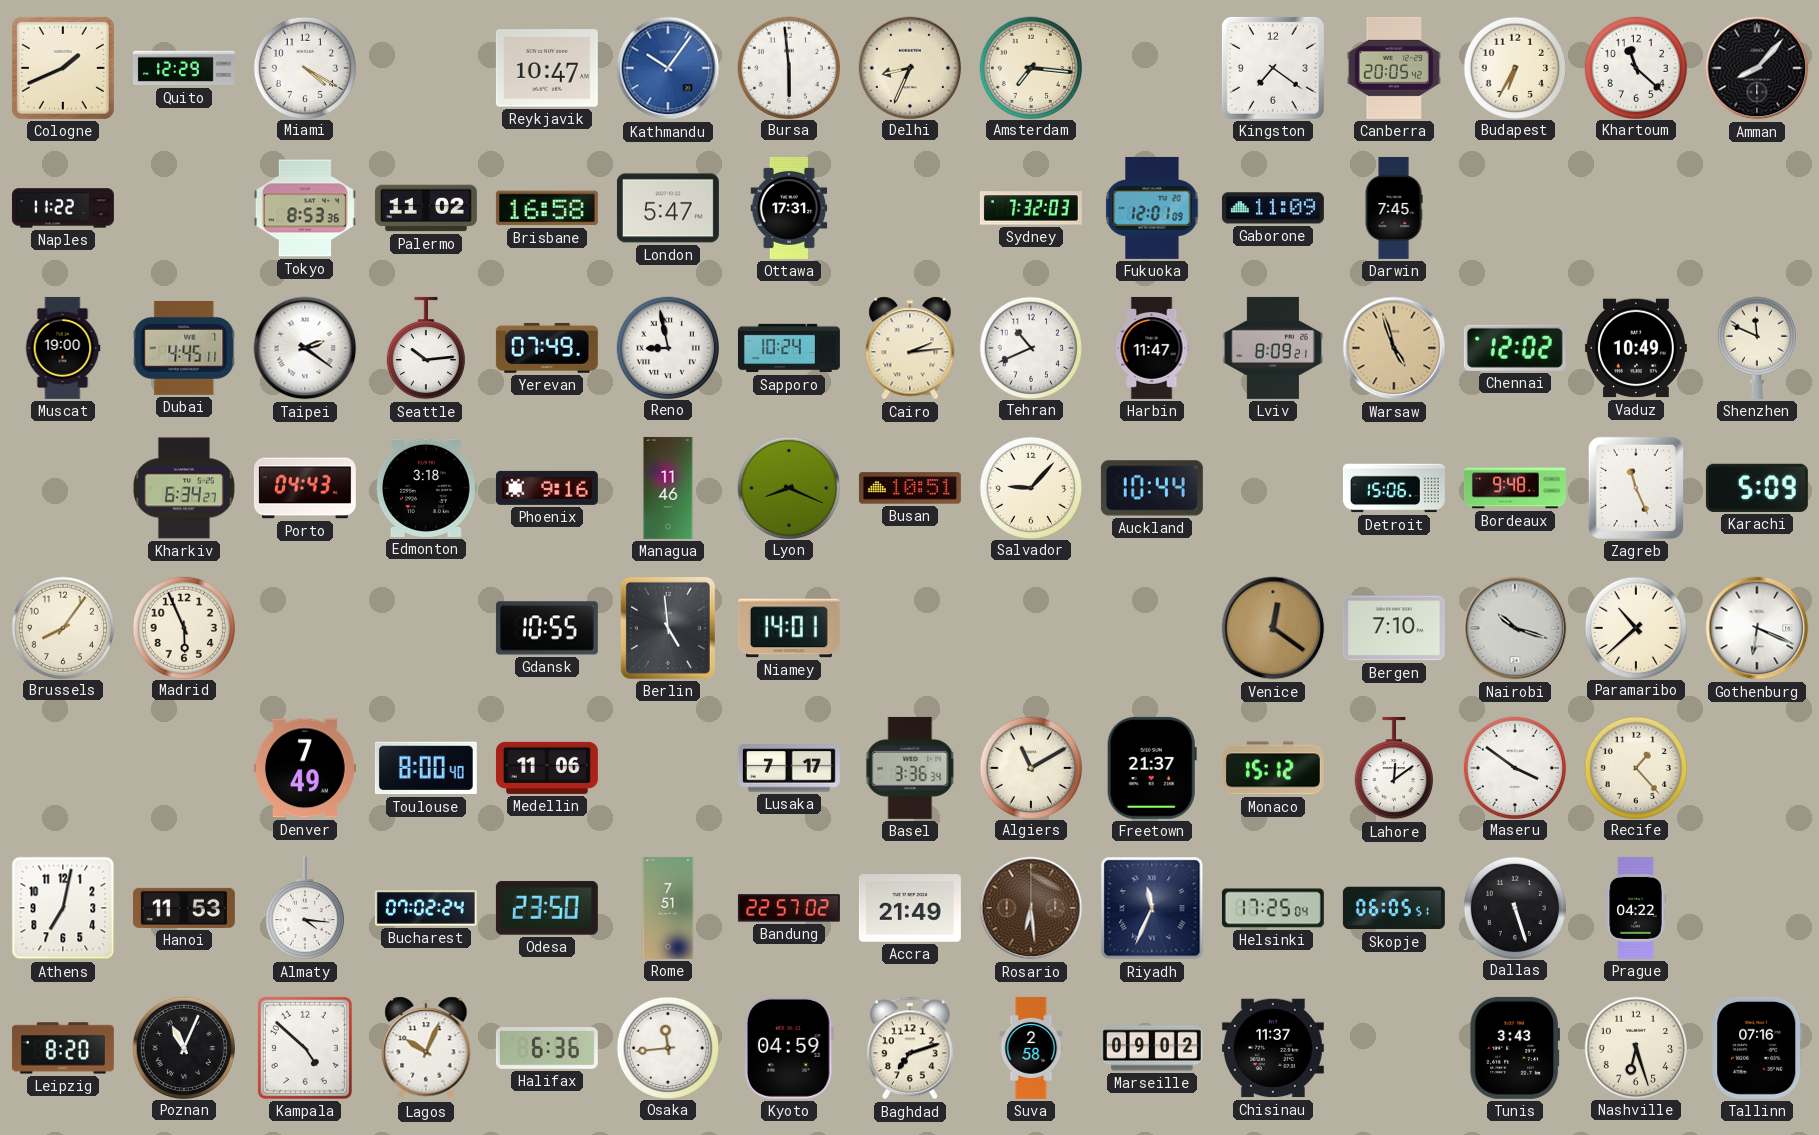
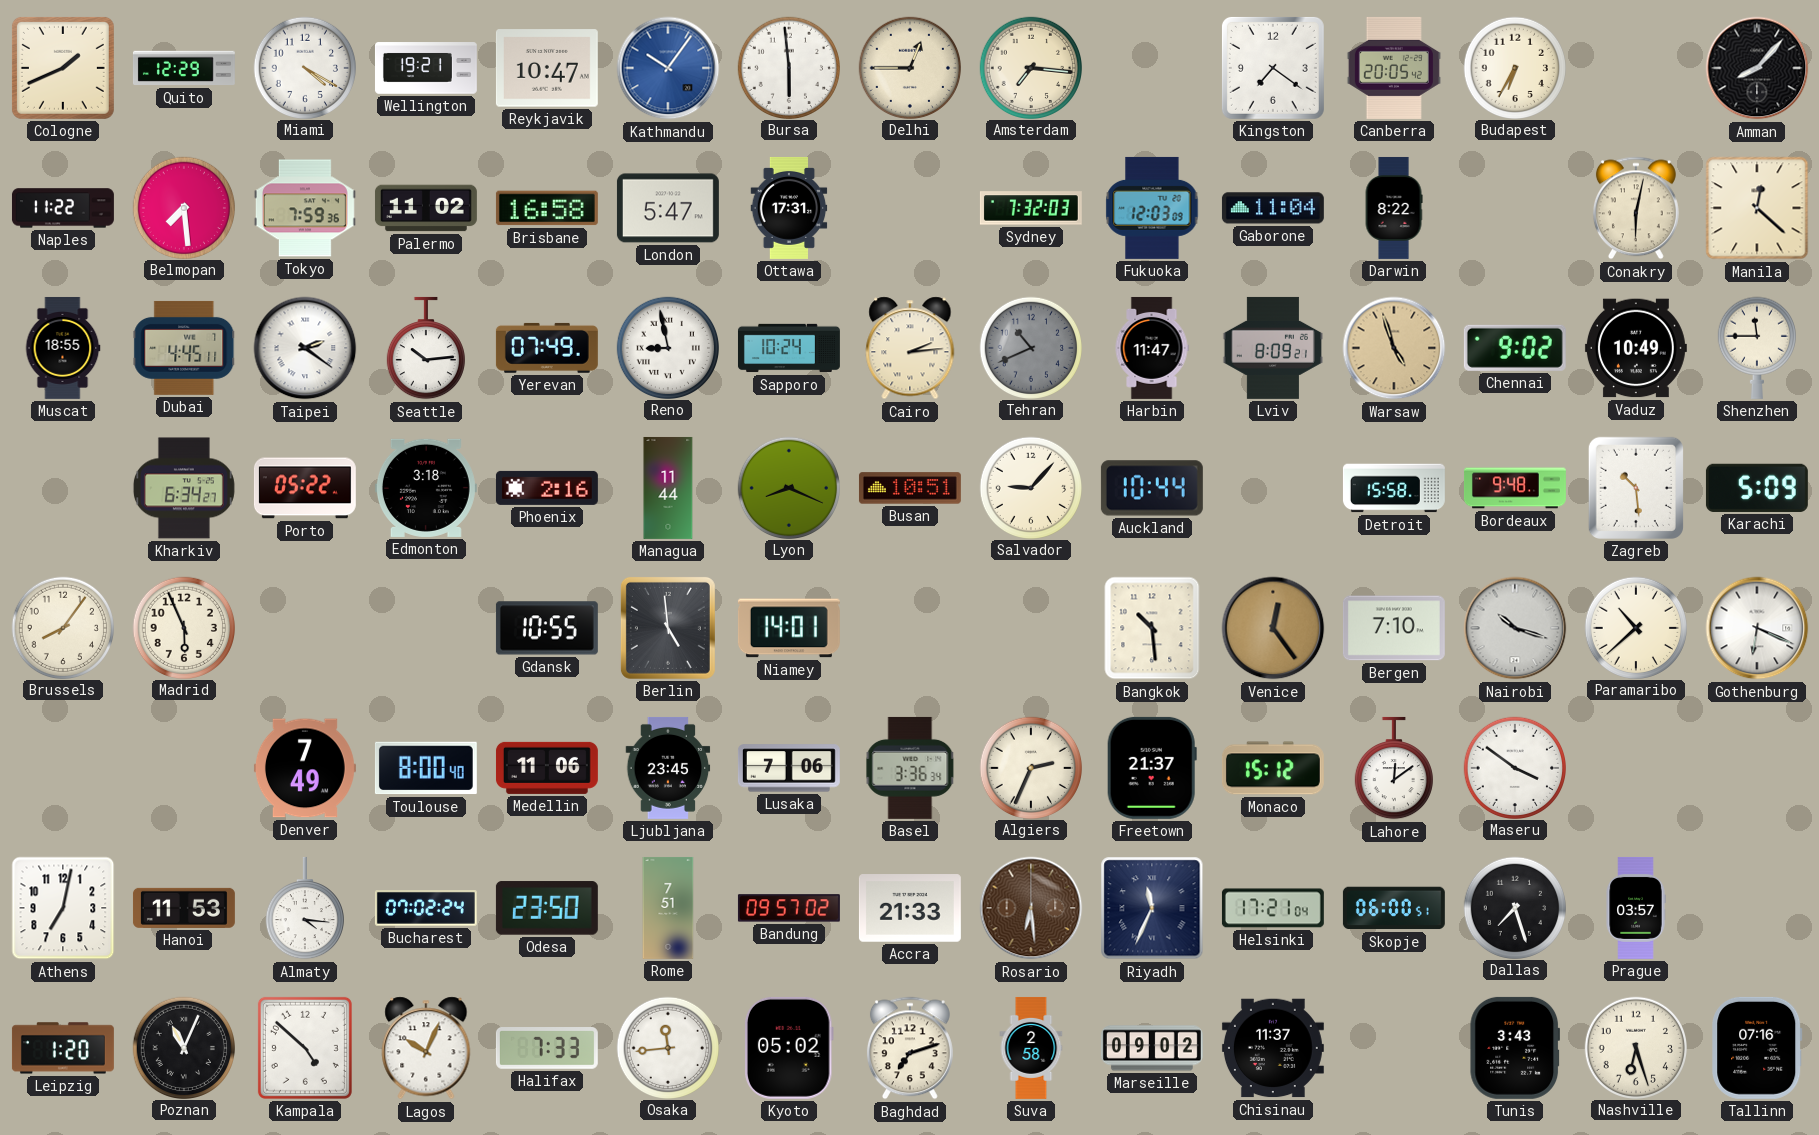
Wellington: none -> 19:21 (426, 68)
Delhi: 8:34 -> 12:45 (909, 67)
Khartoum: 11:22 -> none (1635, 67)
Belmopan: none -> 7:29 (183, 207)
Tokyo: 8:53 -> 7:59 (305, 208)
Fukuoka: 12:01 -> 12:03 (1152, 208)
Gaborone: 11:09 -> 11:04 (1273, 208)
Darwin: 7:45 -> 8:22 (1394, 208)
Conakry: none -> 6:02 (1636, 208)
Manila: none -> 12:22 (1757, 208)
Muscat: 19:00 -> 18:55 (63, 348)
Tehran dial: white -> grey (1030, 347)
Chennai: 12:02 -> 9:02 (1515, 348)
Shenzhen: 11:49 -> 11:45 (1757, 348)
Porto: 04:43 -> 05:22 (305, 488)
Phoenix: 9:16 -> 2:16 (547, 488)
Managua: 11:46 -> 11:44 (668, 488)
Detroit: 15:06 -> 15:58 (1394, 488)
Zagreb: 11:26 -> 10:29 (1636, 488)
Bangkok: none -> 10:29 (1152, 628)
Venice: 12:21 -> 12:24 (1273, 628)
Ljubljana: none -> 23:45 (668, 768)
Lusaka: 7:17 -> 7:06 (789, 768)
Algiers: 11:10 -> 2:34 (1030, 767)
Recife: 1:23 -> none (1635, 767)
Bandung: 22:57 -> 09:57 (789, 908)
Accra: 21:49 -> 21:33 (910, 908)
Helsinki: 17:25 -> 17:21 (1273, 908)
Skopje: 06:05 -> 06:00 (1394, 908)
Dallas: 5:27 -> 7:27 (1514, 907)
Prague: 04:22 -> 03:57 (1636, 908)
Leipzig: 8:20 -> 1:20 (63, 1048)
Halifax: 6:36 -> 7:33 (547, 1049)
Kyoto: 04:59 -> 05:02 (789, 1048)
